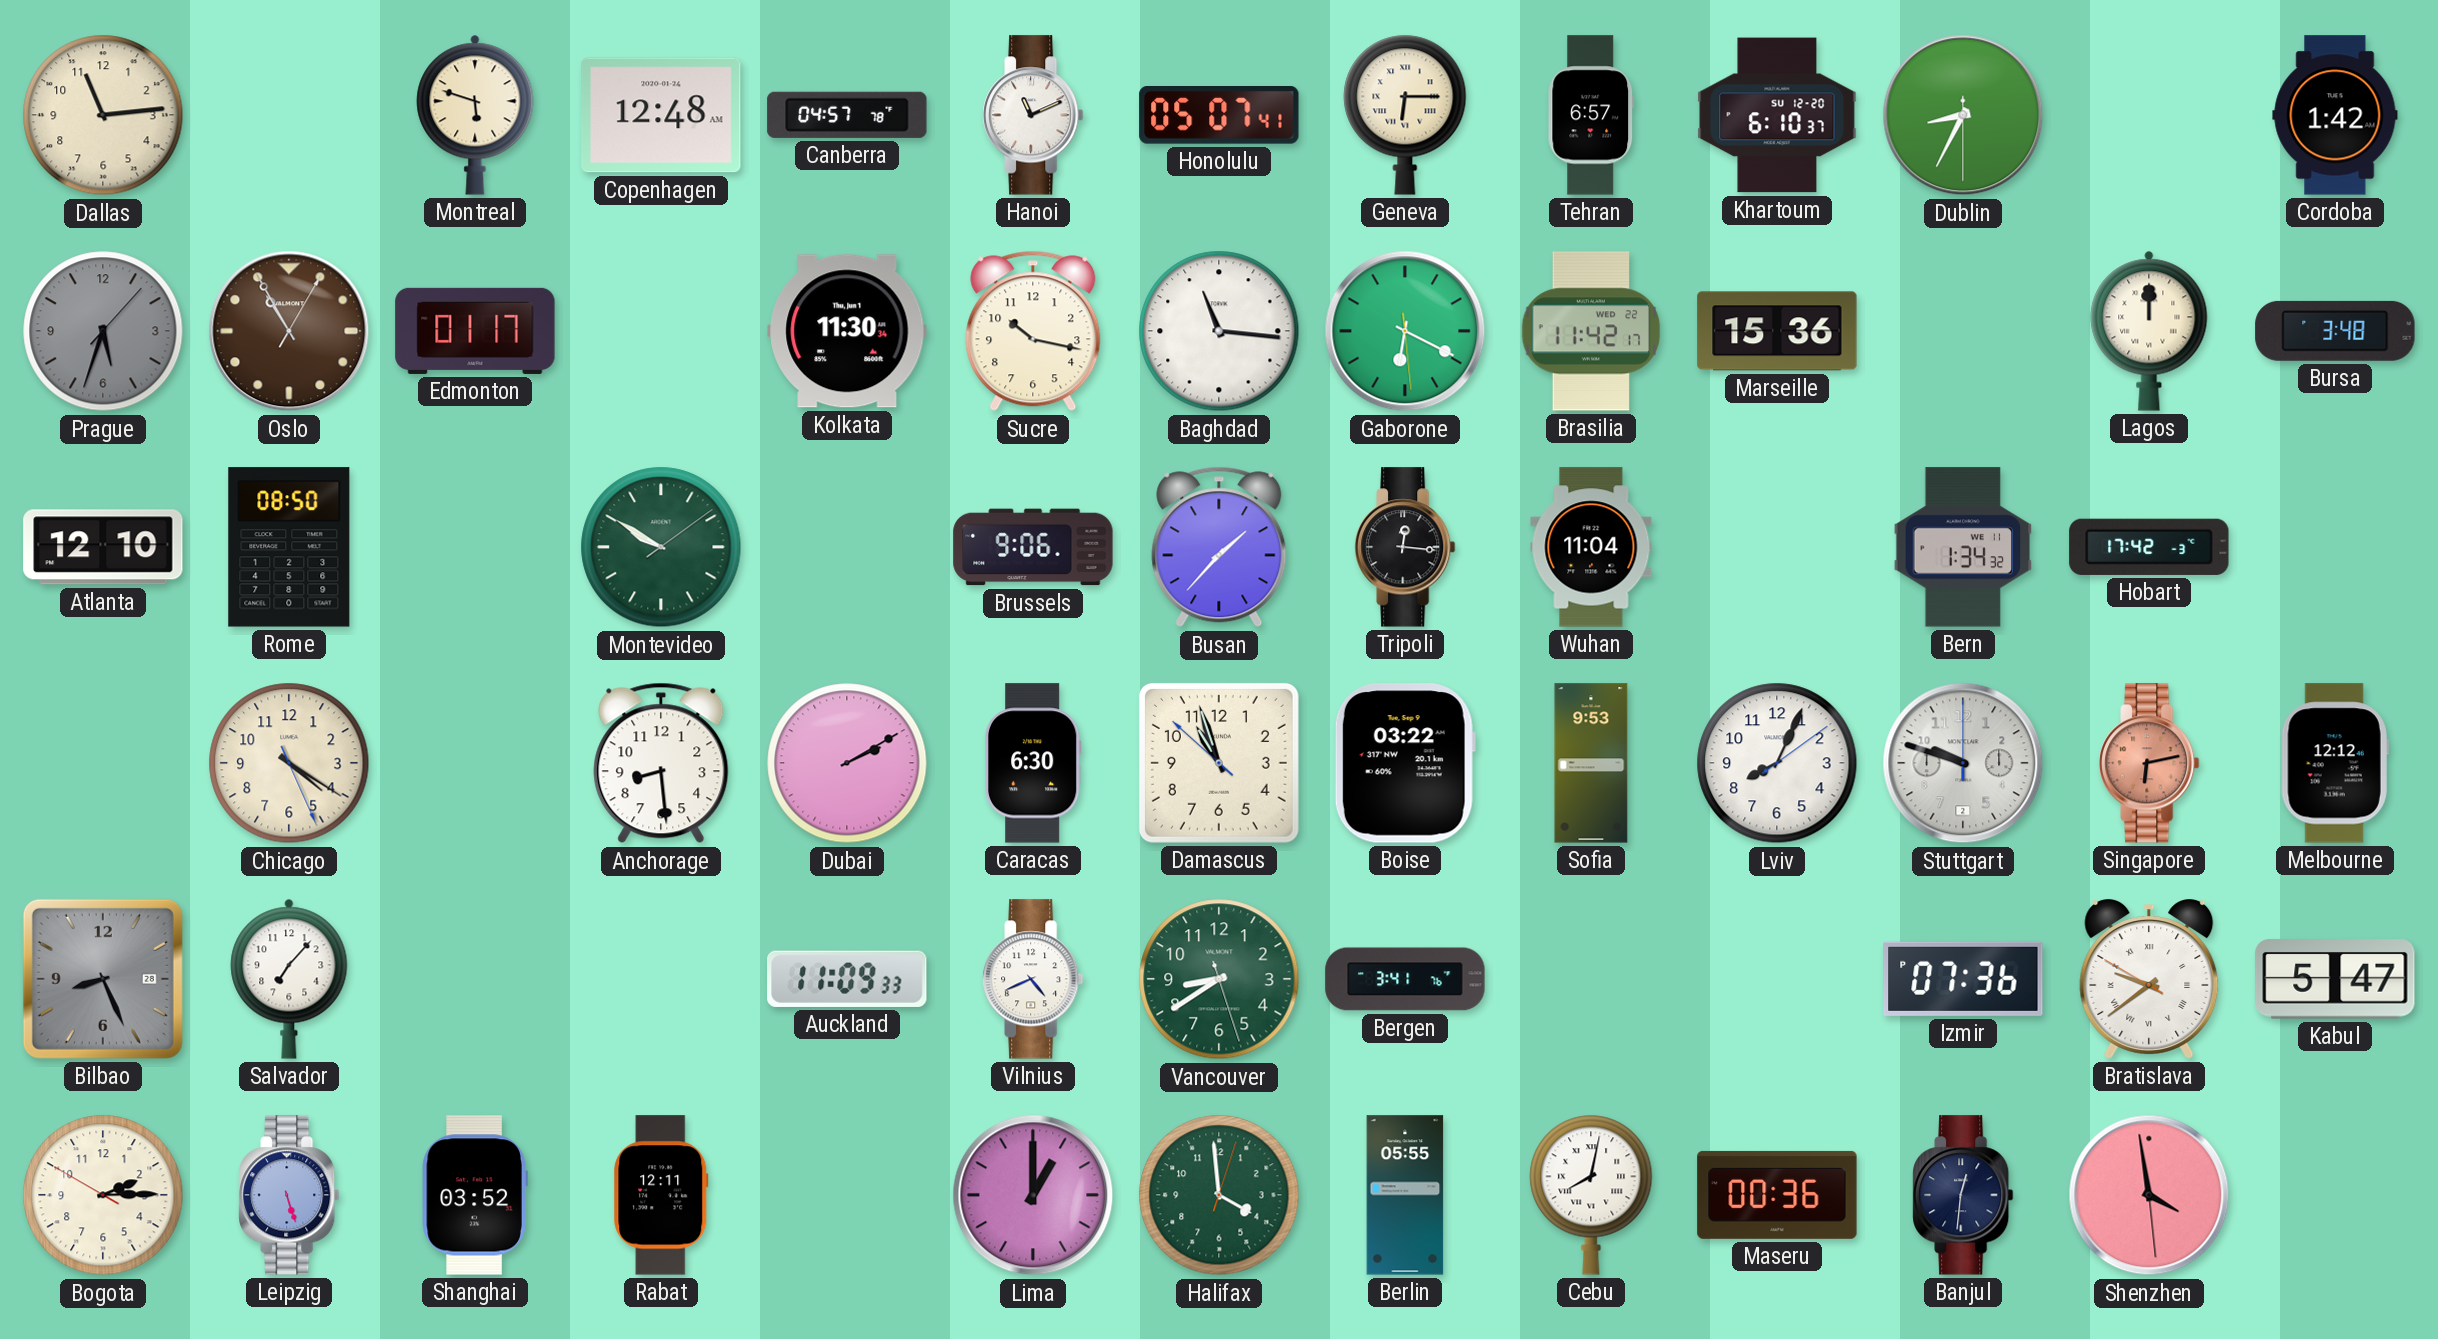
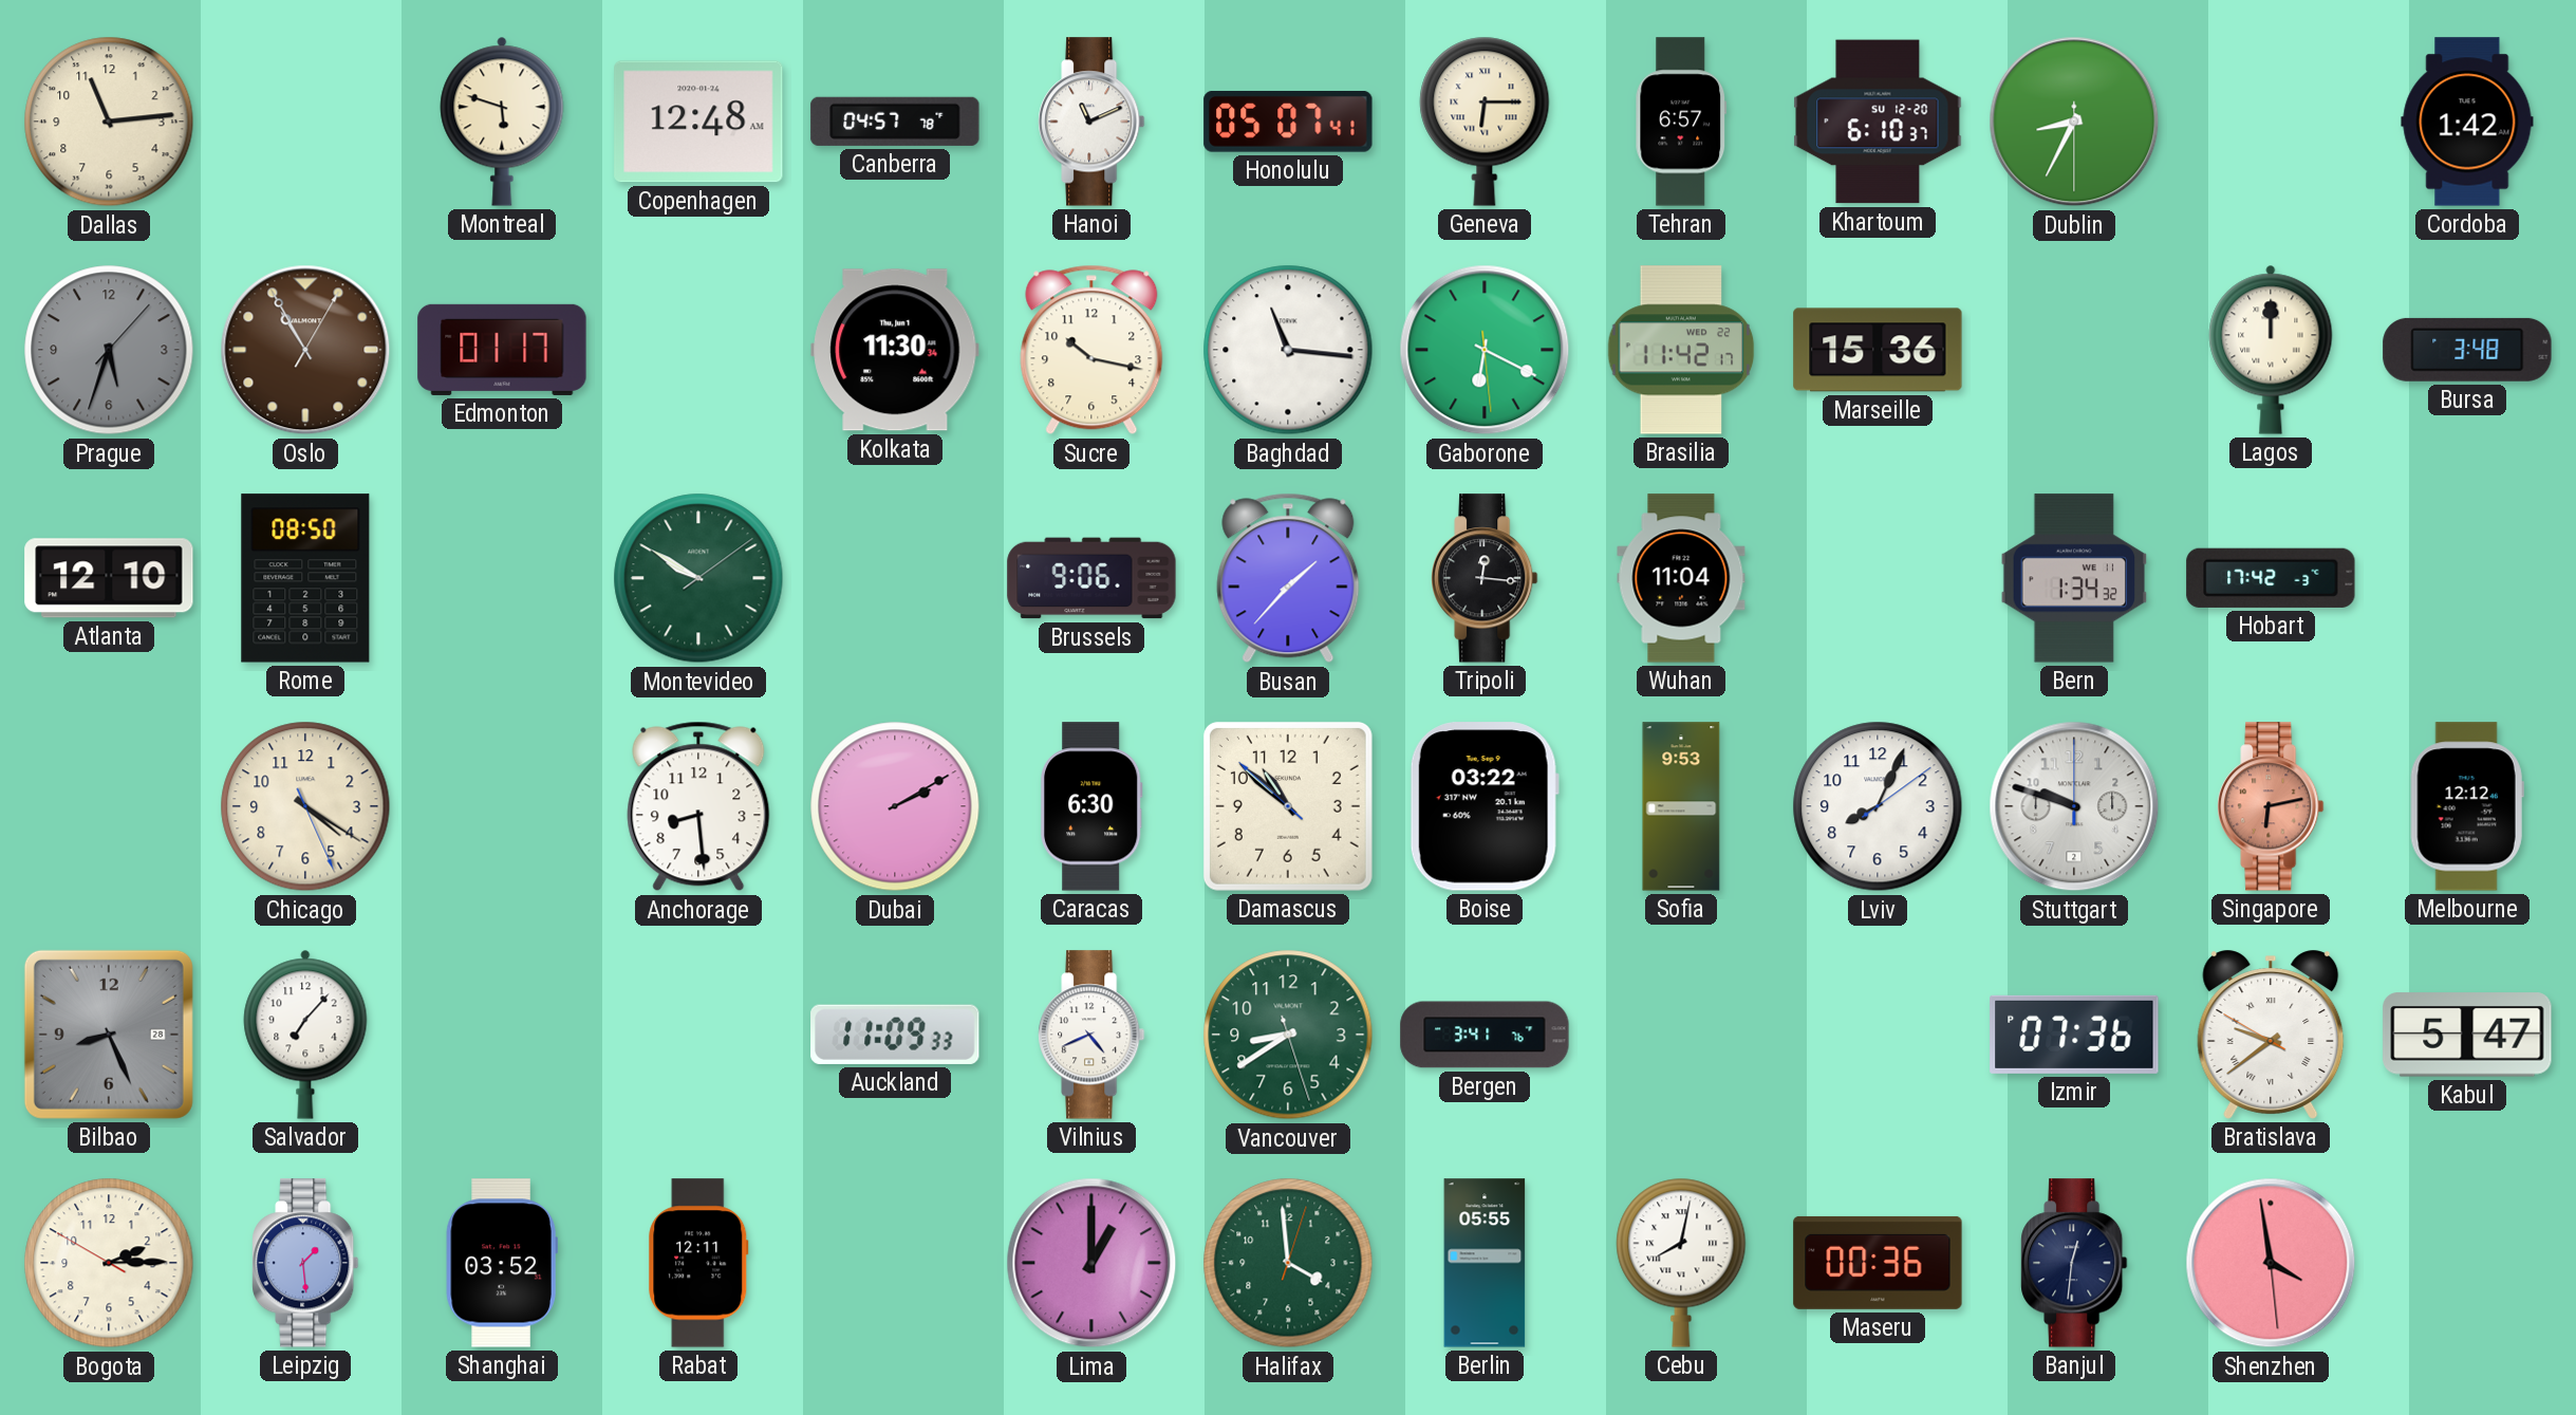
Damascus: 10:56 -> 10:51 (1288, 806)
Leipzig: 5:27 -> 1:29 (305, 1263)
